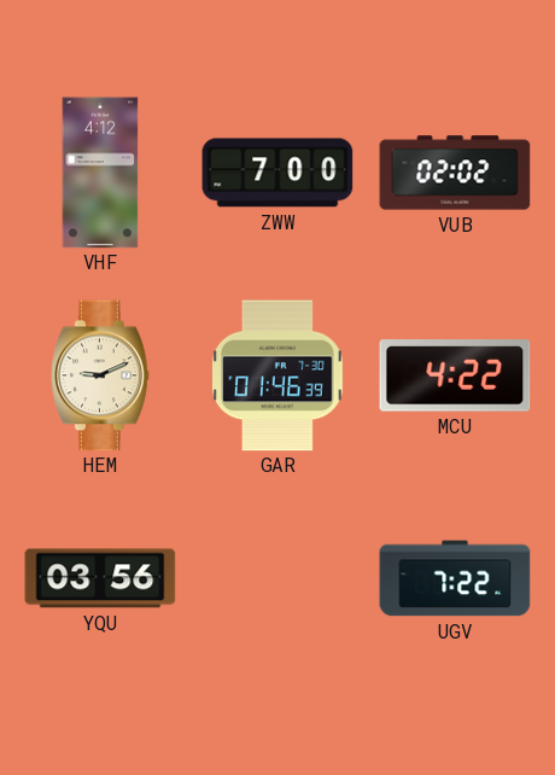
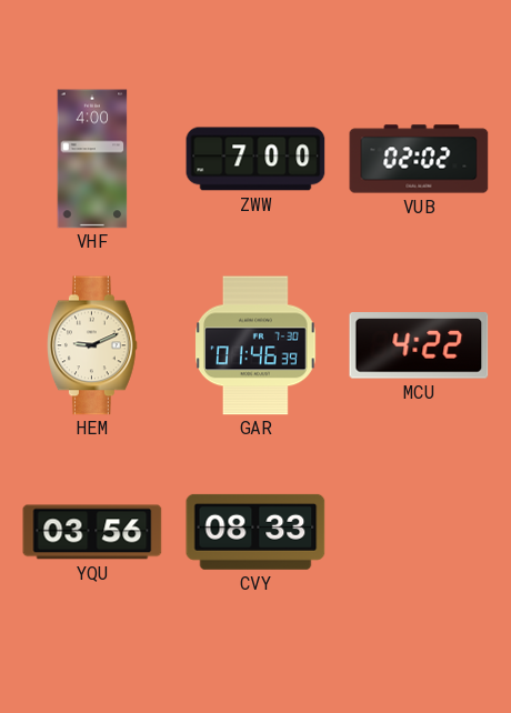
VHF: 4:12 -> 4:00 (92, 159)
CVY: none -> 08:33 (255, 532)
UGV: 7:22 -> none (455, 578)
